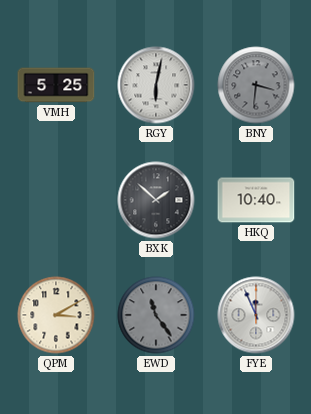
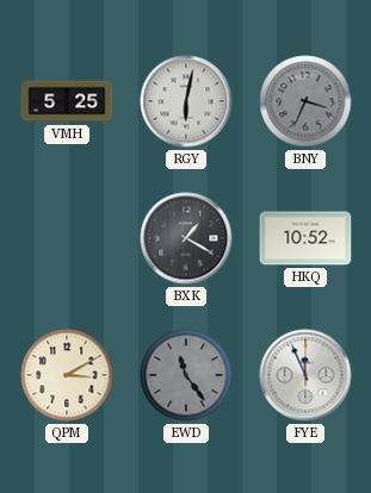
BNY: 3:31 -> 3:34 (305, 101)
BXK: 1:52 -> 1:20 (186, 238)
HKQ: 10:40 -> 10:52 (305, 238)
